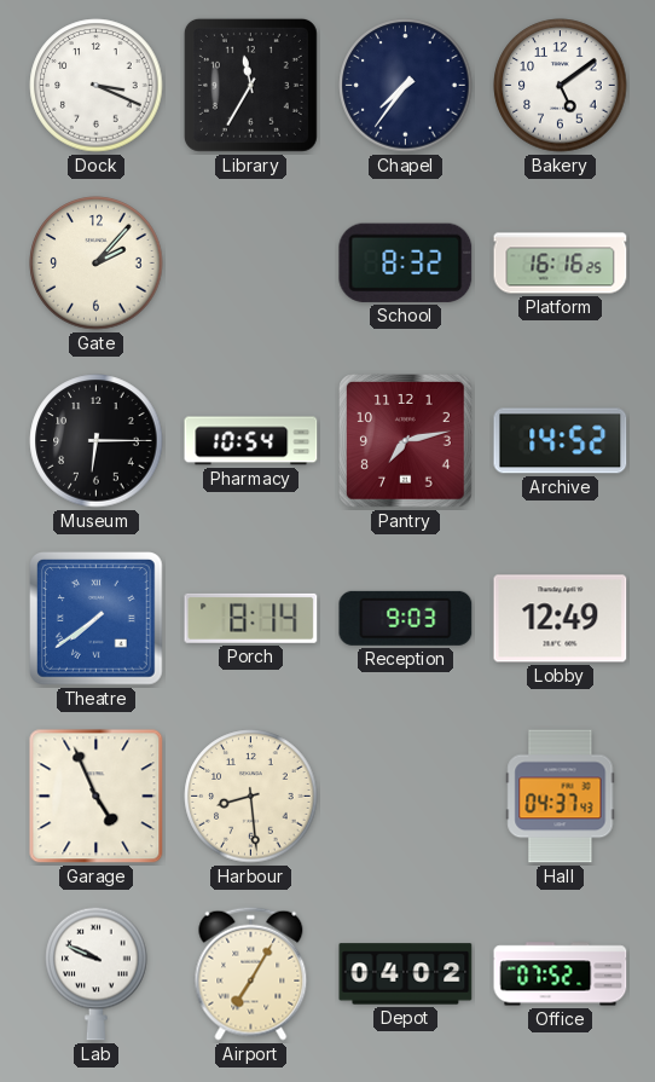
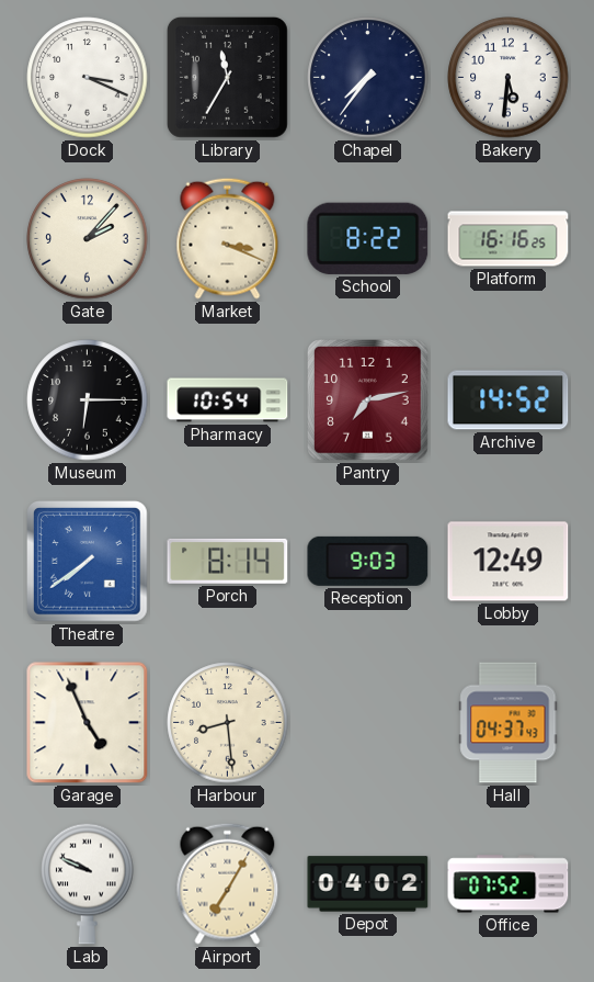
Bakery: 5:09 -> 5:31 (509, 78)
Market: none -> 3:19 (228, 238)
School: 8:32 -> 8:22 (368, 238)
